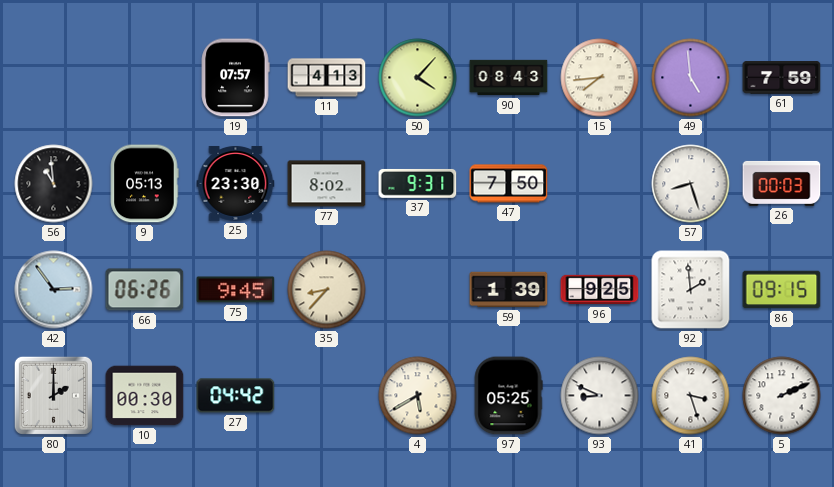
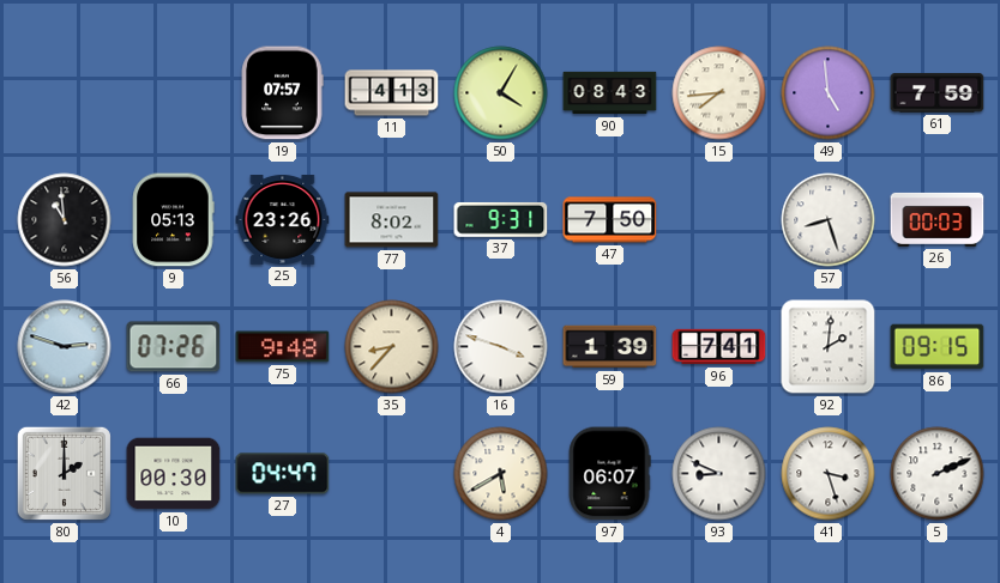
50: 4:07 -> 4:05 (501, 93)
25: 23:30 -> 23:26 (283, 219)
42: 2:54 -> 2:48 (65, 347)
66: 06:26 -> 07:26 (174, 347)
75: 9:45 -> 9:48 (283, 347)
16: none -> 3:48 (501, 347)
96: 9:25 -> 7:41 (719, 347)
92: 1:59 -> 2:01 (829, 347)
27: 04:42 -> 04:47 (283, 474)
97: 05:25 -> 06:07 (609, 474)
